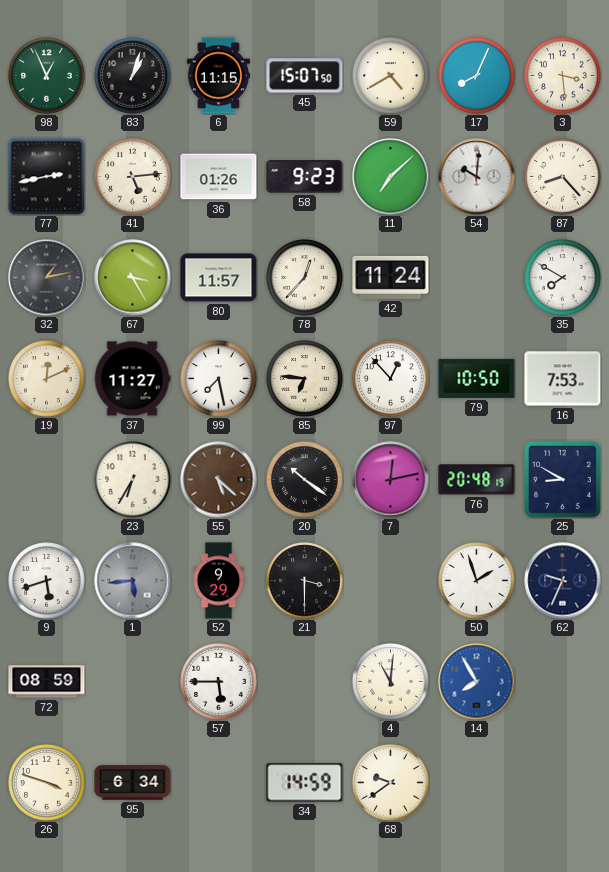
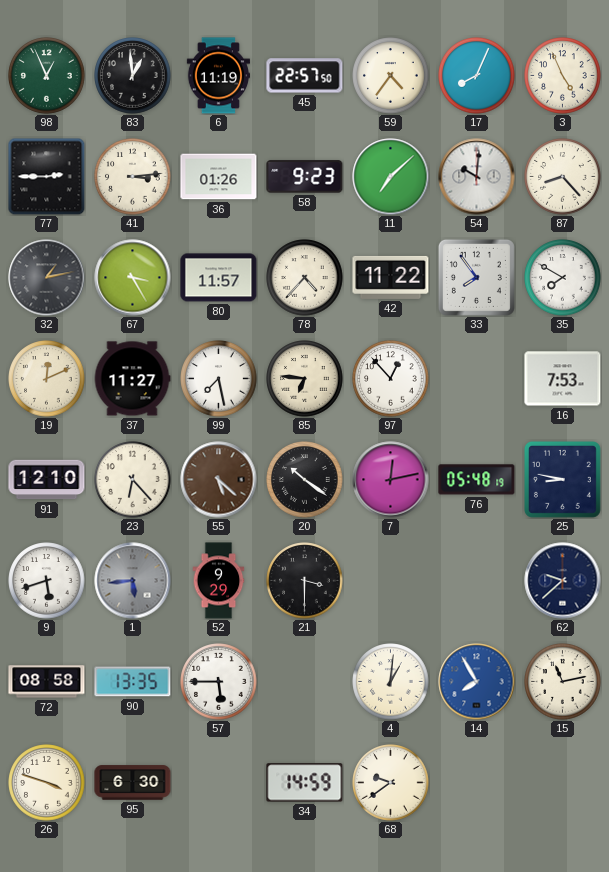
83: 1:03 -> 12:59 (133, 76)
6: 11:15 -> 11:19 (218, 76)
45: 15:07 -> 22:57 (305, 76)
59: 4:40 -> 4:36 (391, 76)
3: 3:29 -> 4:56 (563, 76)
77: 2:43 -> 2:45 (46, 176)
41: 5:14 -> 3:14 (133, 177)
78: 12:37 -> 4:37 (305, 278)
42: 11:24 -> 11:22 (391, 277)
33: none -> 7:54 (476, 277)
79: 10:50 -> none (477, 378)
91: none -> 12:10 (47, 480)
23: 6:35 -> 6:23 (133, 480)
76: 20:48 -> 05:48 (477, 480)
25: 8:50 -> 8:47 (562, 479)
50: 1:57 -> none (477, 581)
62: 9:34 -> 9:38 (563, 581)
72: 08:59 -> 08:58 (47, 682)
90: none -> 13:35 (133, 682)
4: 11:01 -> 1:01 (391, 682)
15: none -> 11:13 (563, 682)
95: 6:34 -> 6:30 (133, 783)
